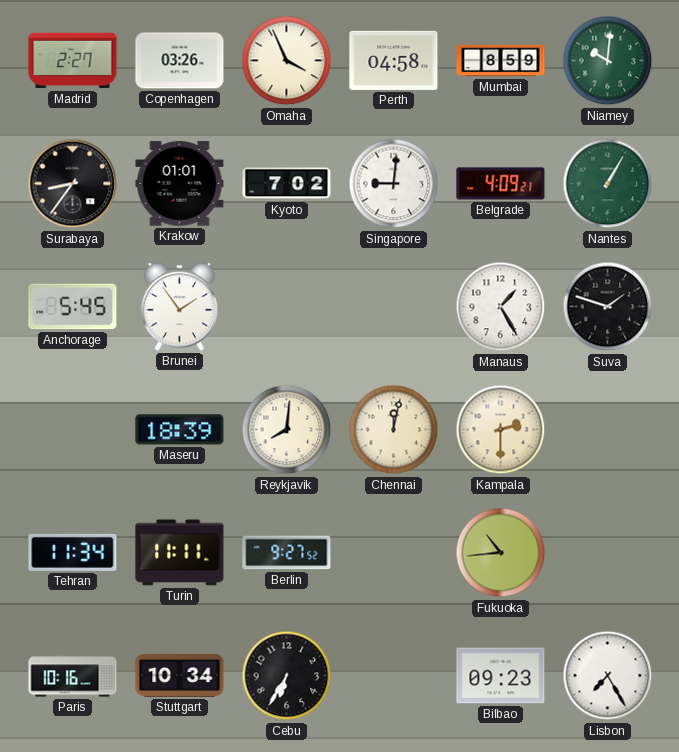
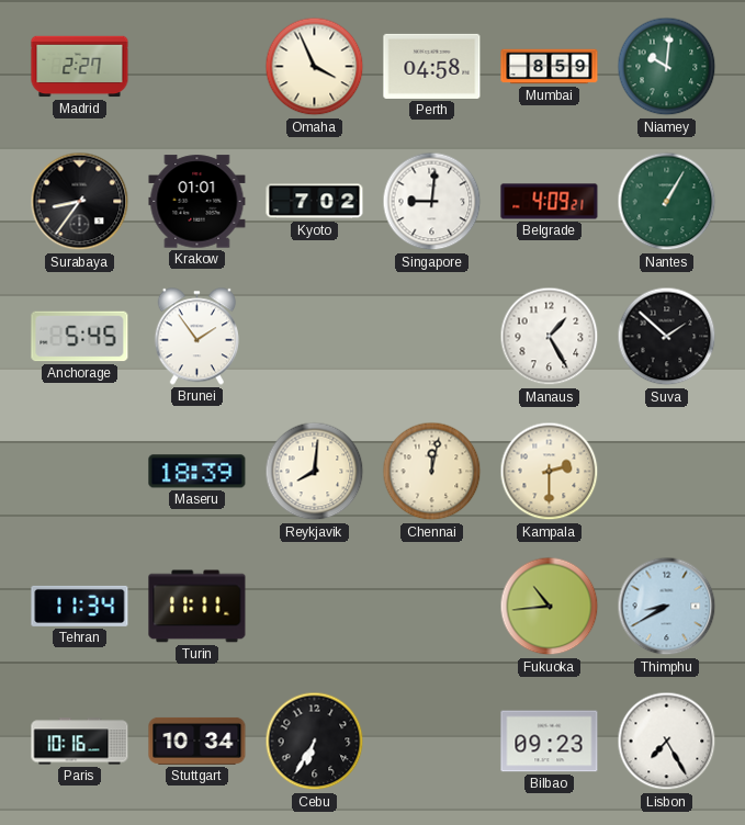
Copenhagen: 03:26 -> none (180, 61)
Suva: 1:48 -> 1:52 (667, 337)
Berlin: 9:27 -> none (287, 553)
Thimphu: none -> 8:40 (667, 607)
